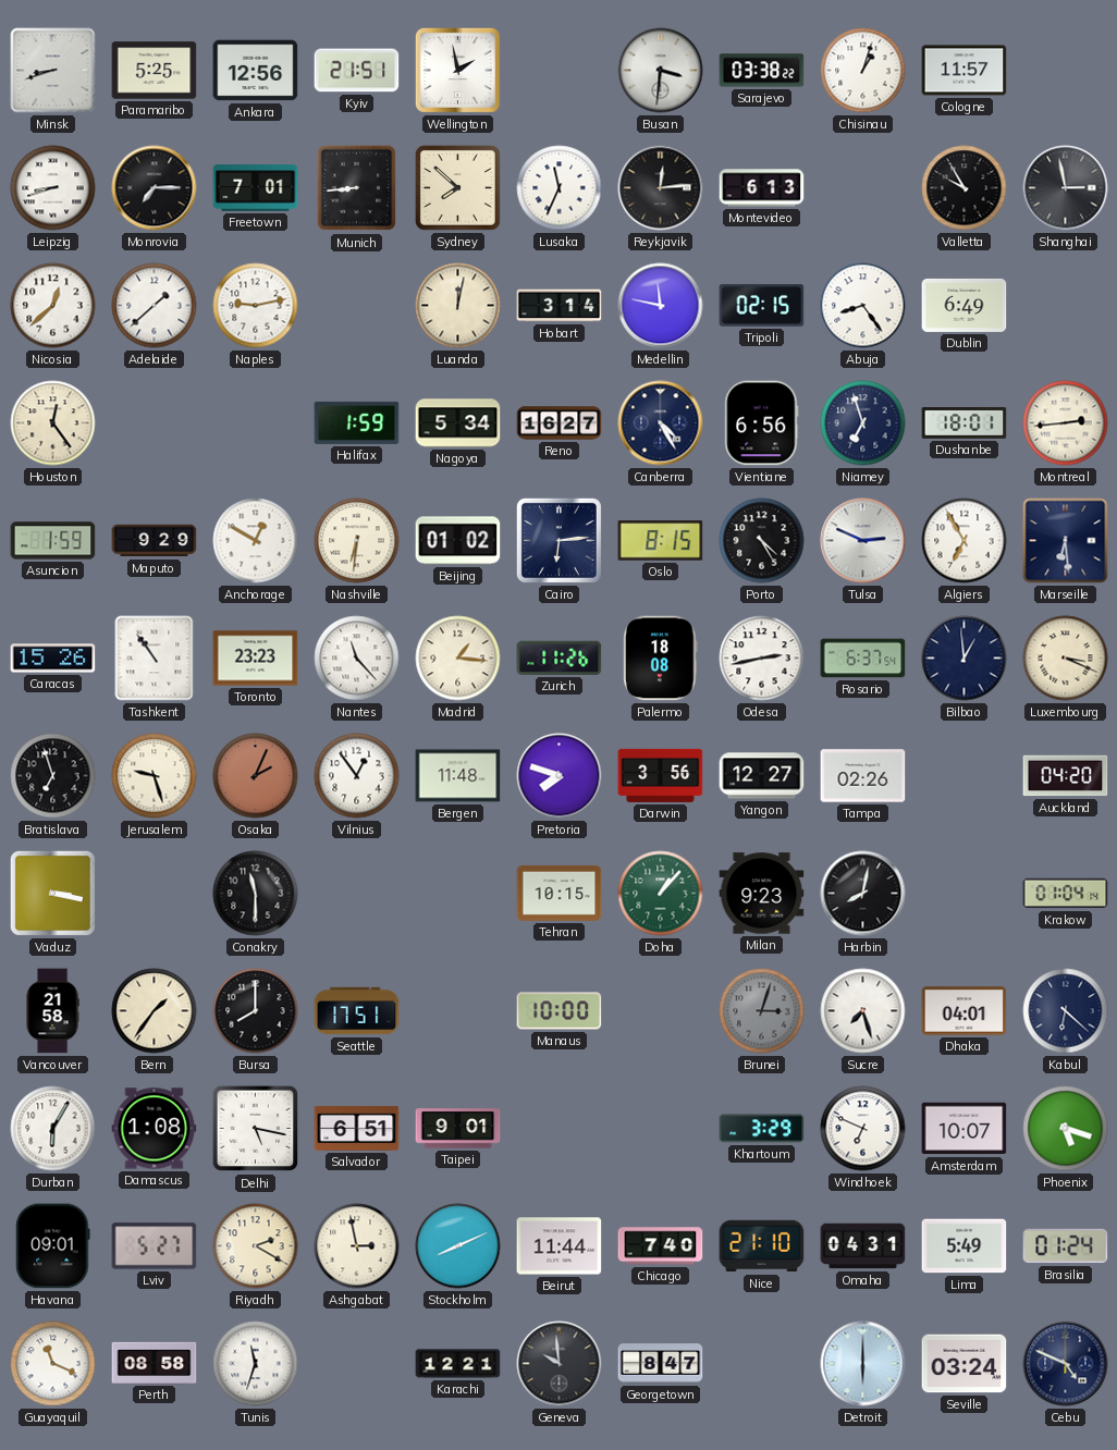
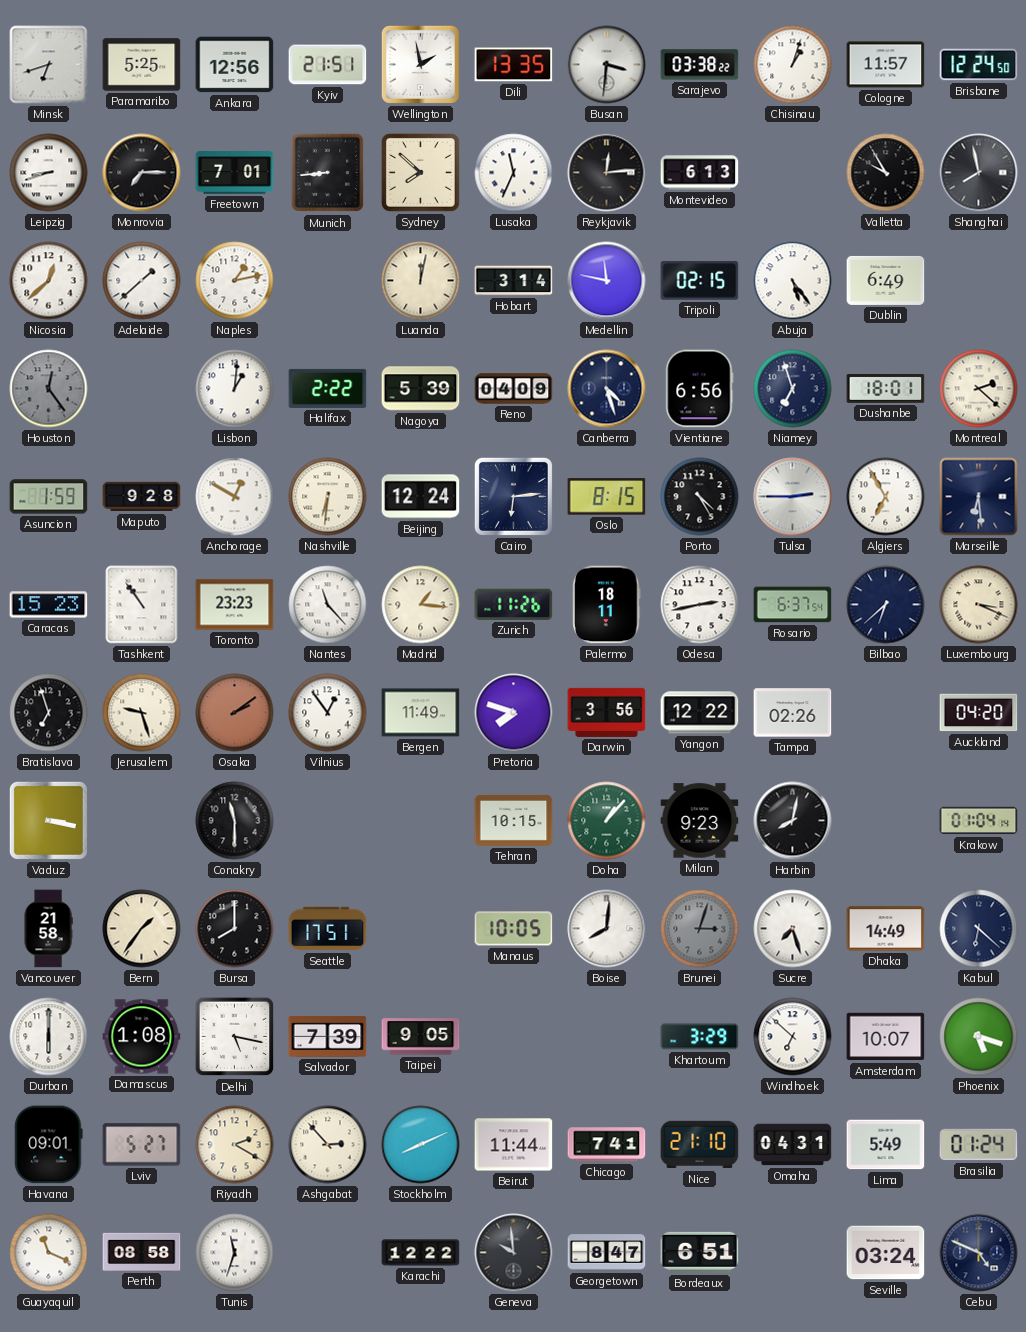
Minsk: 8:42 -> 6:42 (49, 65)
Dili: none -> 13:35 (514, 65)
Brisbane: none -> 12:24 (979, 65)
Shanghai: 2:58 -> 7:58 (979, 173)
Naples: 9:13 -> 1:13 (235, 281)
Abuja: 8:24 -> 5:24 (793, 281)
Houston dial: cream -> grey (49, 389)
Lisbon: none -> 1:01 (235, 389)
Halifax: 1:59 -> 2:22 (328, 388)
Nagoya: 5:34 -> 5:39 (421, 389)
Reno: 16:27 -> 04:09 (514, 389)
Canberra: 4:25 -> 4:27 (607, 389)
Montreal: 2:44 -> 2:22 (979, 389)
Maputo: 9:29 -> 9:28 (142, 497)
Beijing: 01:02 -> 12:24 (421, 497)
Tulsa: 2:49 -> 2:45 (793, 497)
Caracas: 15:26 -> 15:23 (49, 605)
Palermo: 18:08 -> 18:11 (607, 605)
Bilbao: 12:59 -> 6:38 (886, 605)
Osaka: 2:04 -> 2:09 (235, 713)
Bergen: 11:48 -> 11:49 (421, 713)
Yangon: 12:27 -> 12:22 (700, 713)
Manaus: 10:00 -> 10:05 (514, 929)
Boise: none -> 8:01 (607, 929)
Dhaka: 04:01 -> 14:49 (886, 929)
Durban: 6:05 -> 6:00 (49, 1037)
Salvador: 6:51 -> 7:39 (328, 1036)
Taipei: 9:01 -> 9:05 (421, 1037)
Windhoek: 6:49 -> 6:52 (793, 1037)
Ashgabat: 2:58 -> 2:53 (328, 1145)
Chicago: 7:40 -> 7:41 (607, 1145)
Karachi: 12:21 -> 12:22 (421, 1253)
Bordeaux: none -> 6:51 (700, 1252)
Detroit: 6:00 -> none (863, 1364)
